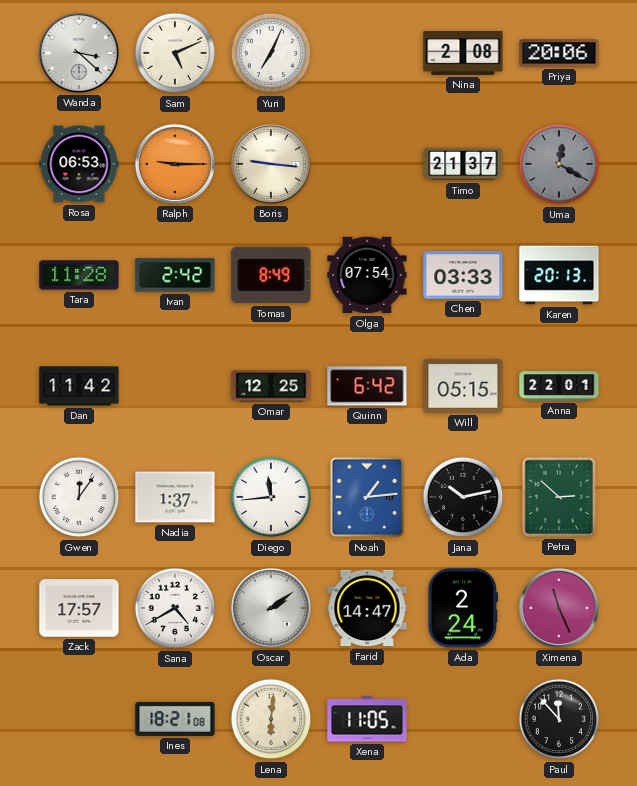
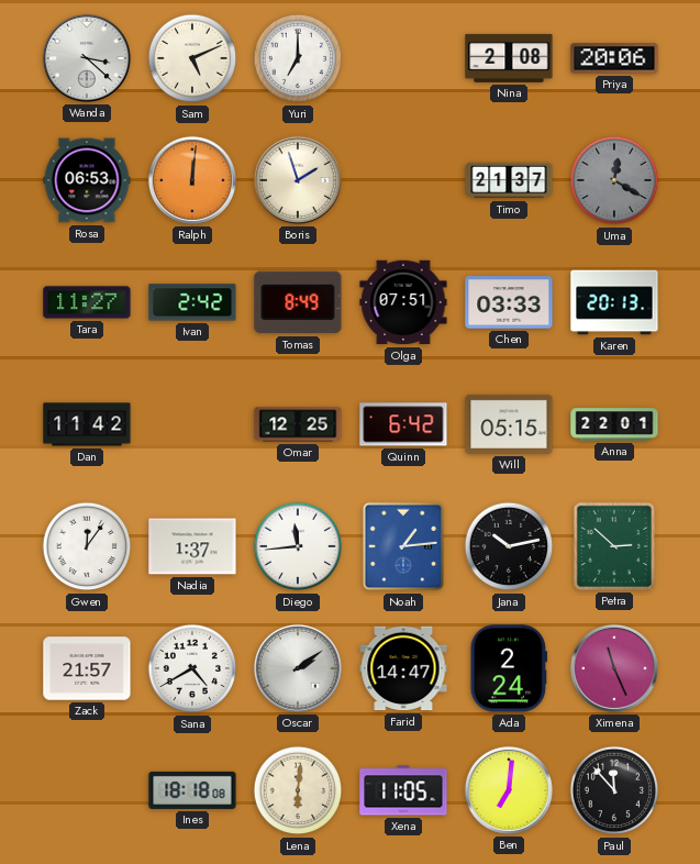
Yuri: 7:04 -> 7:00 (298, 58)
Ralph: 9:15 -> 12:01 (192, 180)
Boris: 9:16 -> 1:57 (298, 180)
Tara: 11:28 -> 11:27 (87, 302)
Olga: 07:54 -> 07:51 (403, 302)
Zack: 17:57 -> 21:57 (87, 668)
Ines: 18:21 -> 18:18 (192, 790)
Ben: none -> 7:01 (509, 790)
